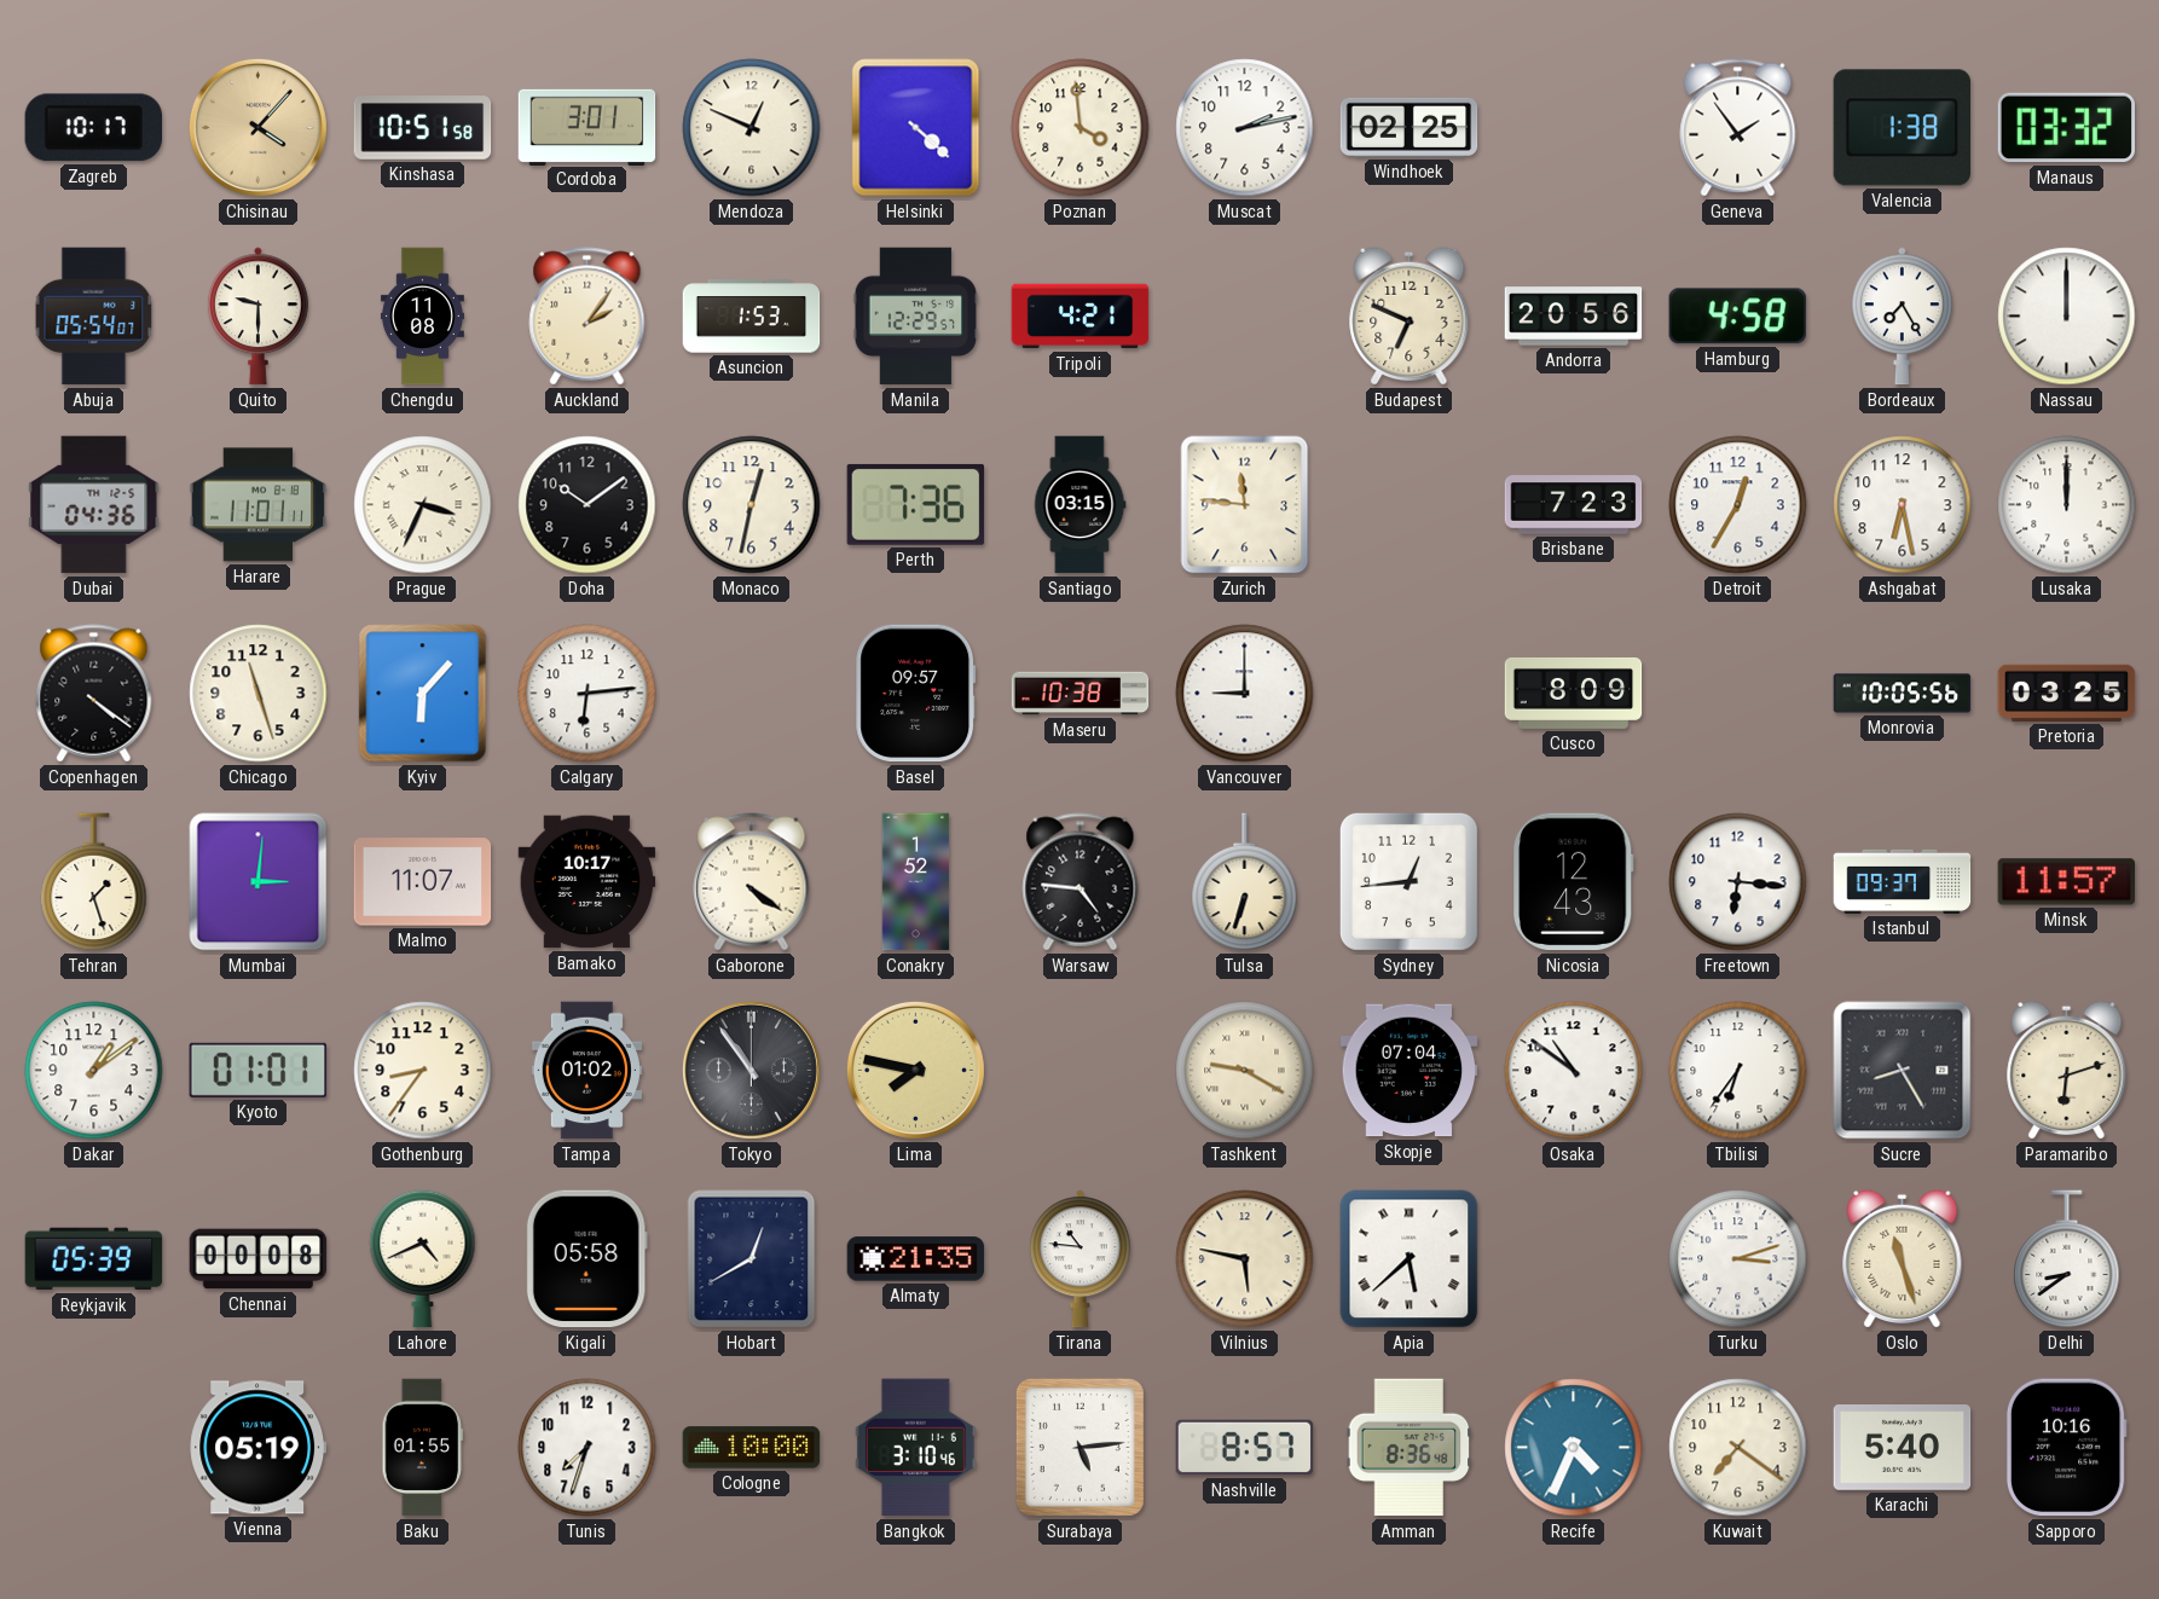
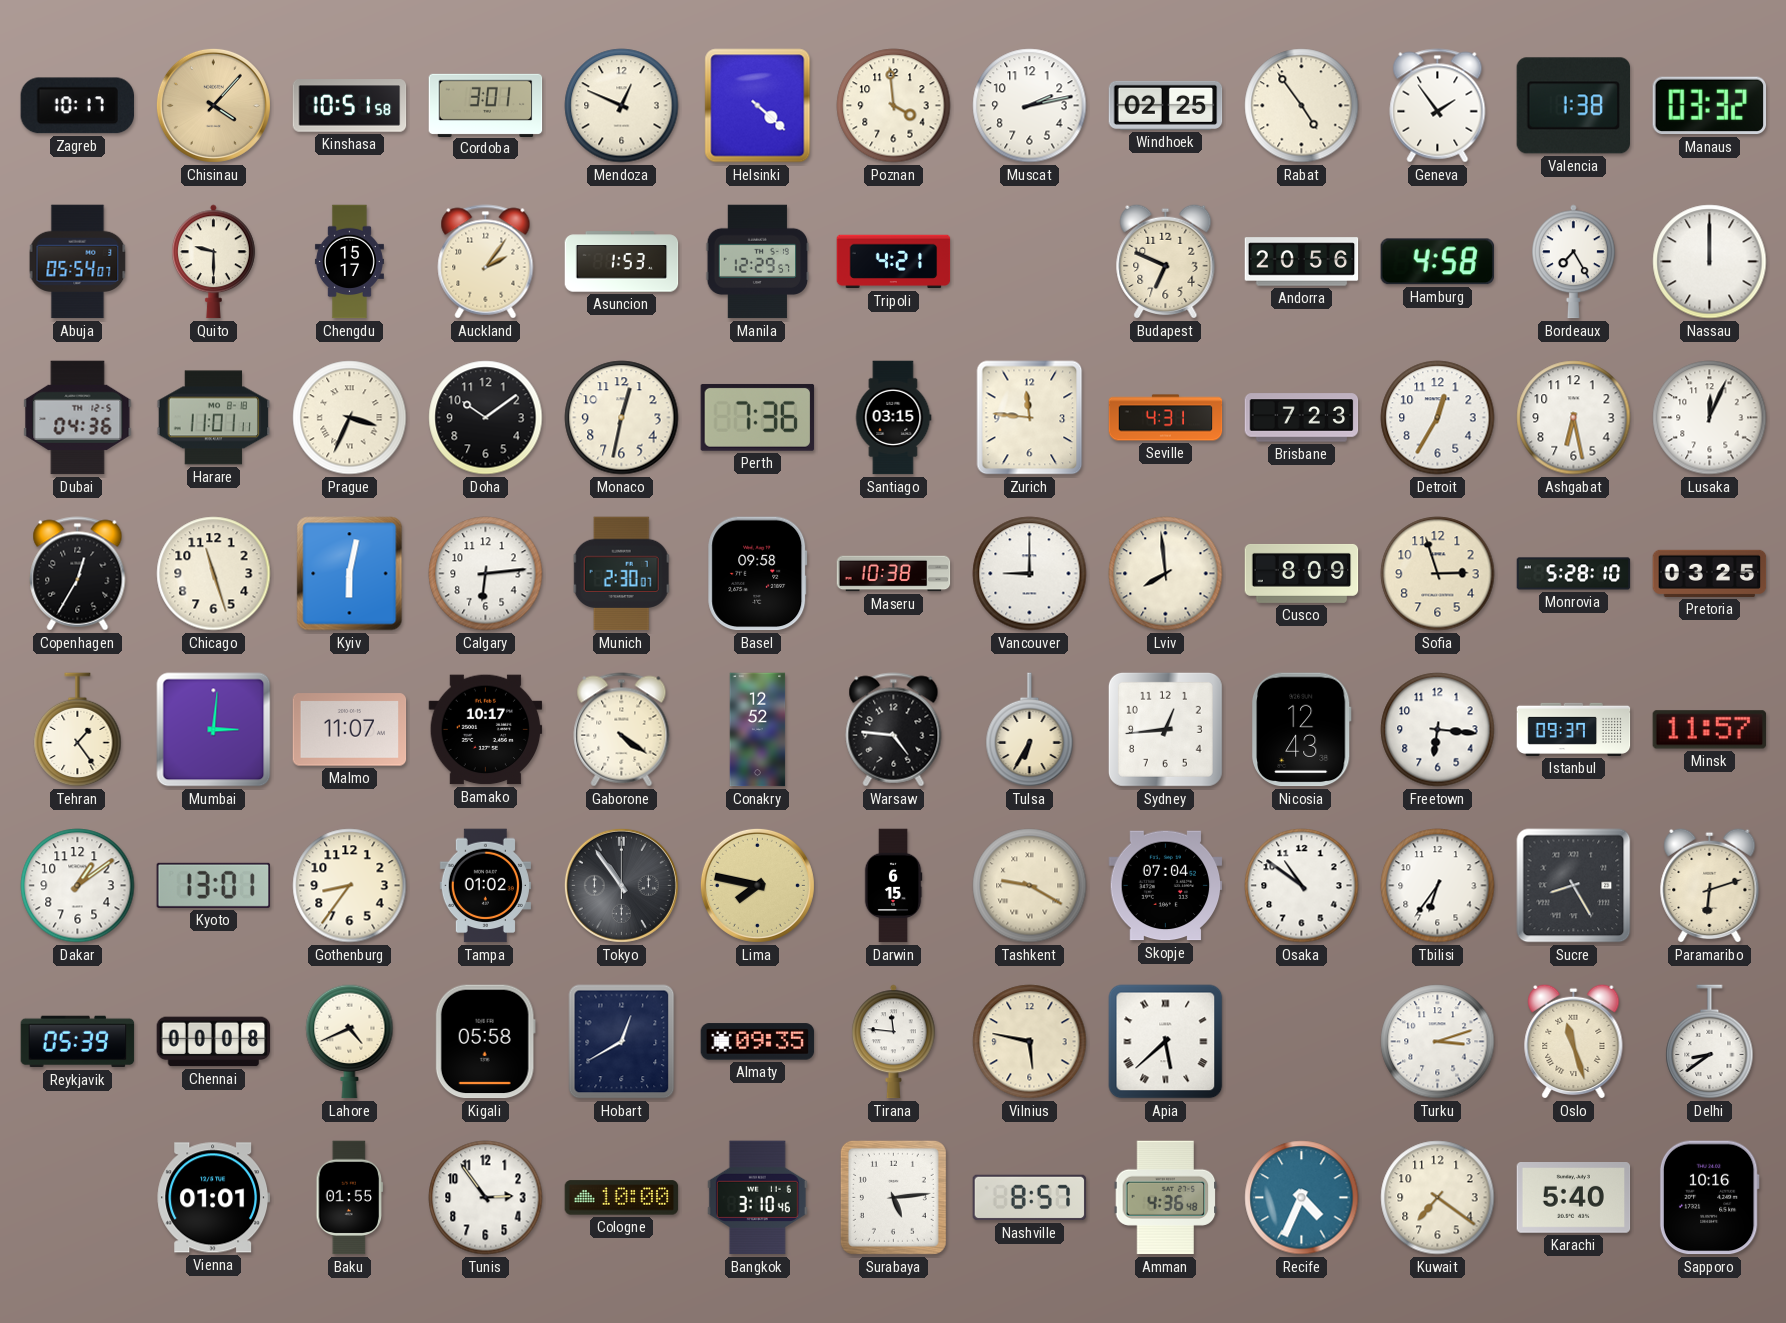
Rabat: none -> 4:54 (1302, 106)
Chengdu: 11:08 -> 15:17 (349, 262)
Seville: none -> 4:31 (1166, 418)
Lusaka: 12:00 -> 12:04 (1710, 418)
Copenhagen: 4:21 -> 12:35 (78, 574)
Kyiv: 6:07 -> 6:02 (350, 574)
Munich: none -> 2:30 (622, 574)
Basel: 09:57 -> 09:58 (758, 574)
Lviv: none -> 7:59 (1166, 574)
Sofia: none -> 2:57 (1438, 574)
Monrovia: 10:05 -> 5:28 (1574, 574)
Tehran: 1:27 -> 1:24 (78, 730)
Conakry: 1:52 -> 12:52 (758, 730)
Tulsa: 6:33 -> 6:35 (1030, 730)
Kyoto: 01:01 -> 13:01 (214, 885)
Darwin: none -> 6:15 (893, 886)
Almaty: 21:35 -> 09:35 (758, 1042)
Tirana: 10:46 -> 11:46 (894, 1042)
Vienna: 05:19 -> 01:01 (214, 1198)
Tunis: 7:33 -> 2:54 (486, 1198)
Amman: 8:36 -> 4:36 (1166, 1198)
